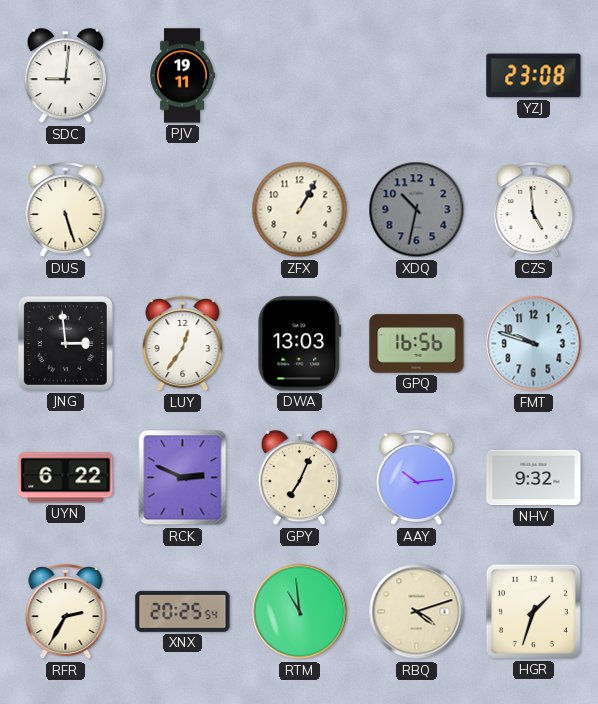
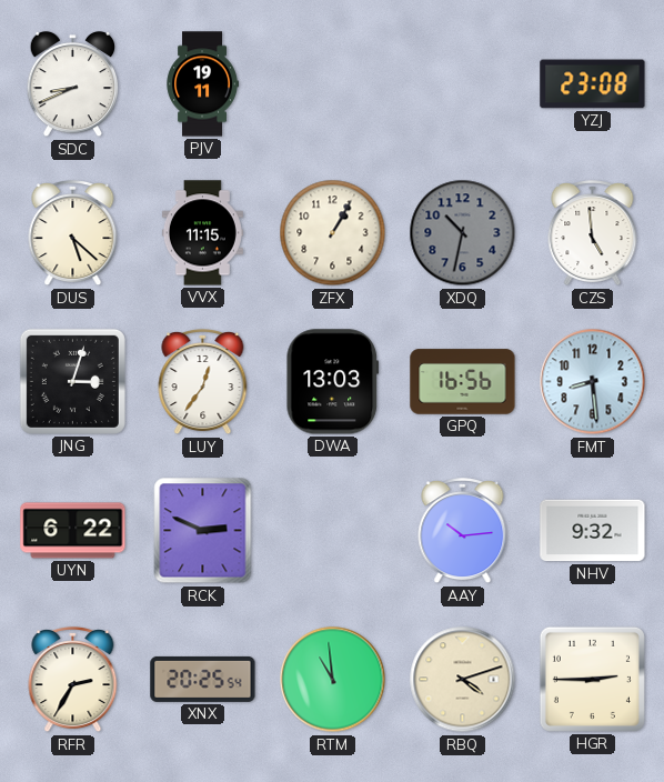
SDC: 9:01 -> 8:41 (73, 84)
DUS: 5:27 -> 5:22 (73, 234)
VVX: none -> 11:15 (202, 233)
JNG: 2:59 -> 3:03 (72, 381)
FMT: 9:48 -> 8:29 (593, 382)
GPY: 7:04 -> none (300, 478)
HGR: 1:33 -> 2:45 (592, 679)
